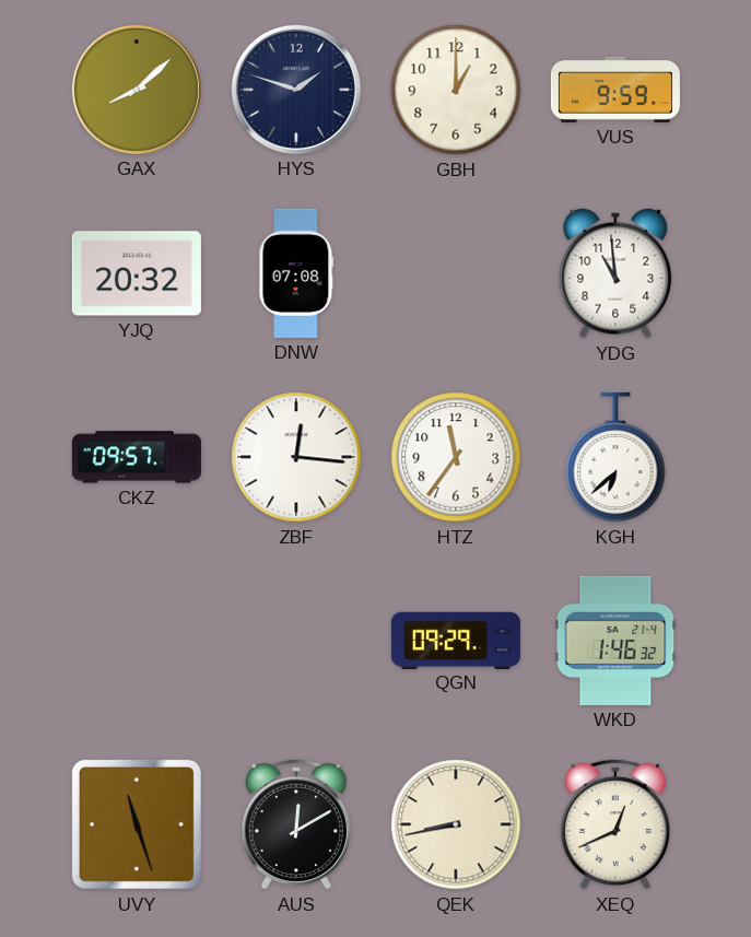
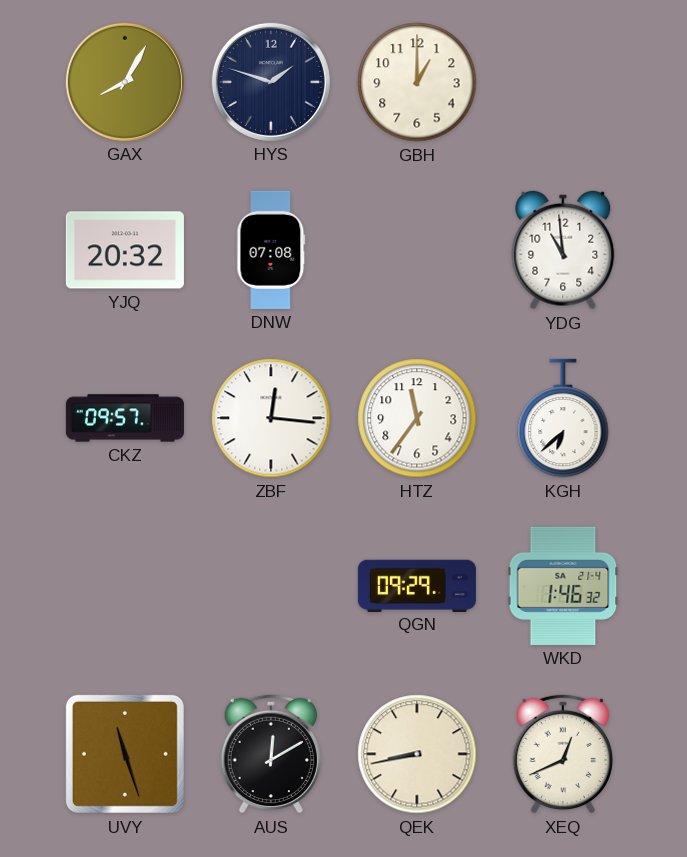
GAX: 8:08 -> 8:05 (125, 82)
VUS: 9:59 -> none (615, 90)
